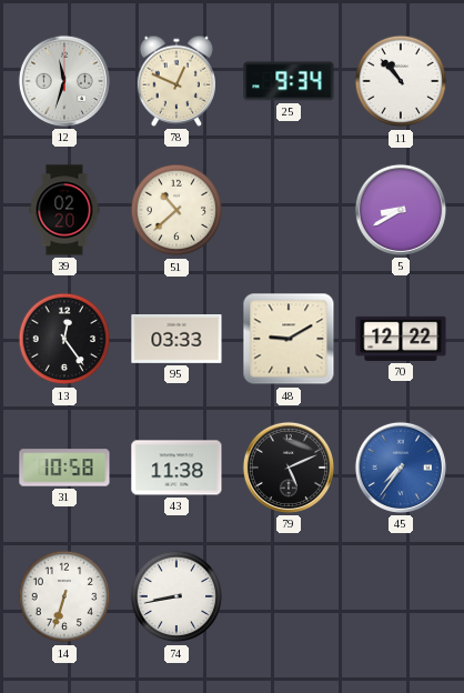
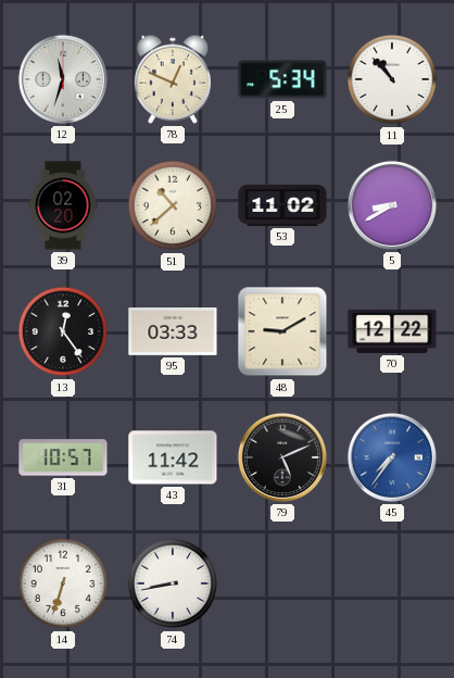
25: 9:34 -> 5:34 (282, 79)
53: none -> 11:02 (282, 205)
31: 10:58 -> 10:57 (63, 457)
43: 11:38 -> 11:42 (173, 457)
